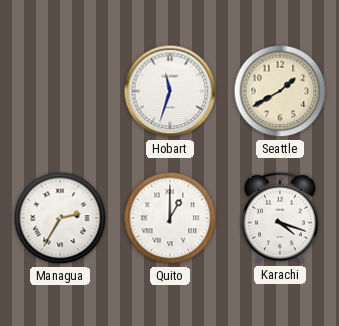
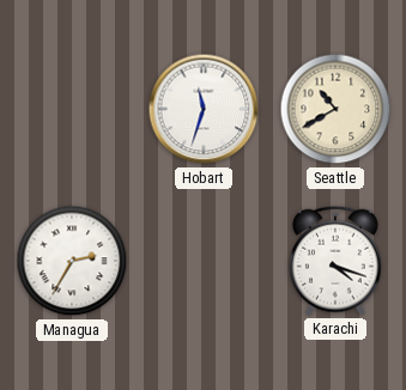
Seattle: 1:40 -> 10:40 (335, 109)
Quito: 1:00 -> none (170, 218)
